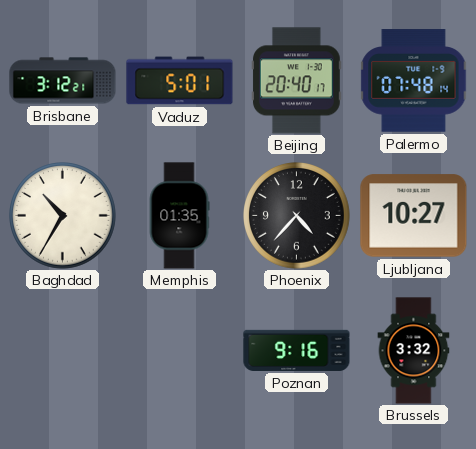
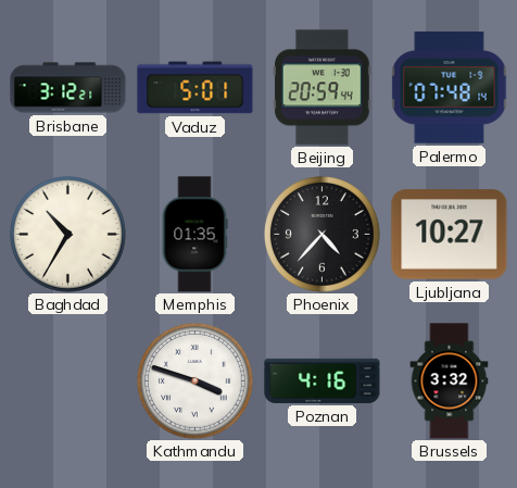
Beijing: 20:40 -> 20:59 (321, 88)
Kathmandu: none -> 3:48 (196, 381)
Poznan: 9:16 -> 4:16 (323, 380)
